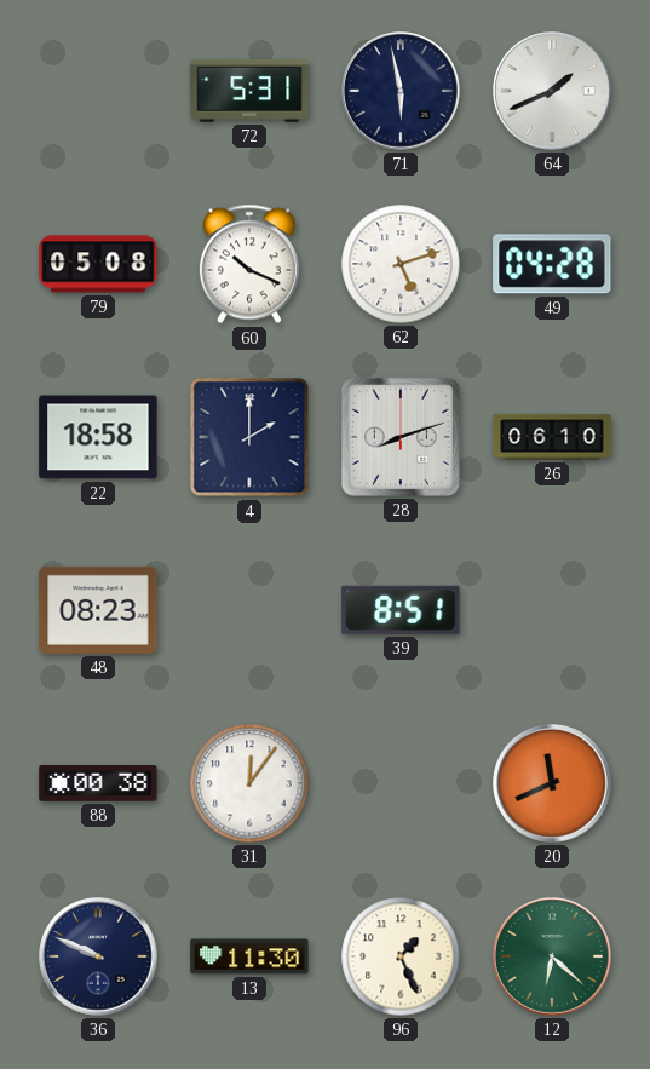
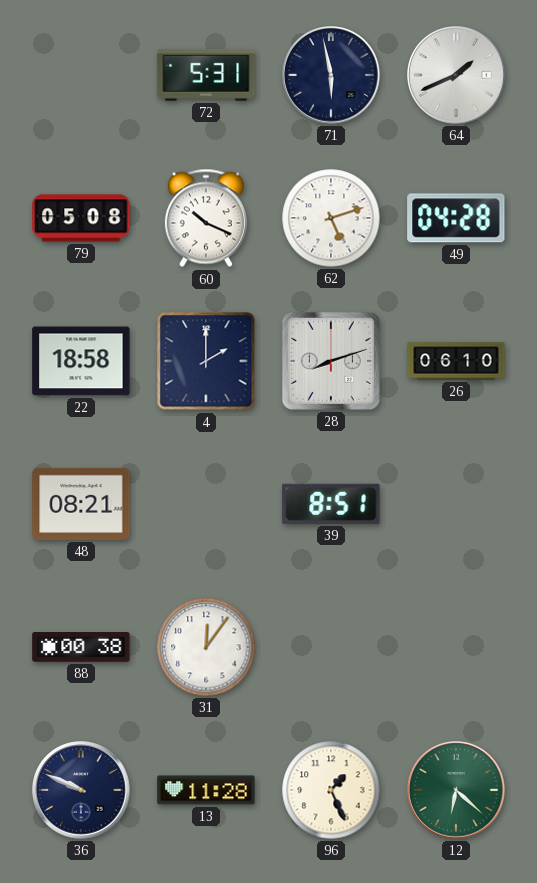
48: 08:23 -> 08:21 (81, 504)
20: 11:41 -> none (552, 783)
13: 11:30 -> 11:28 (206, 790)
